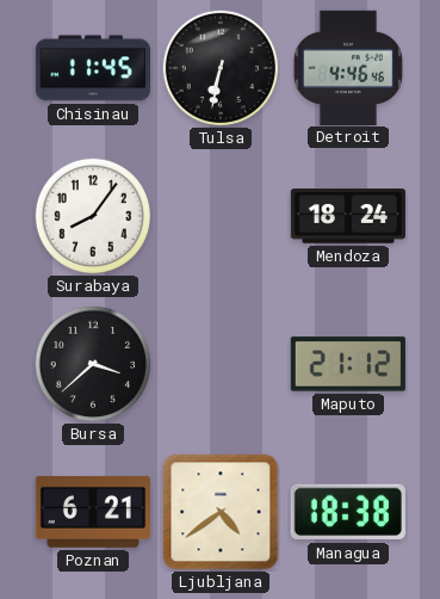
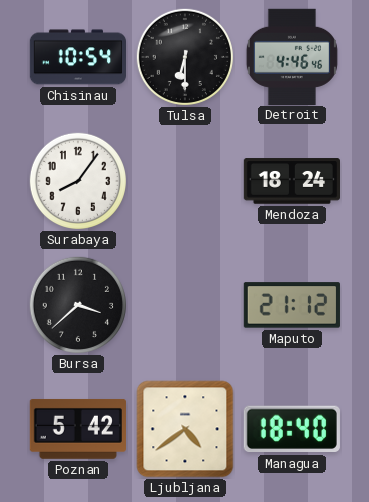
Chisinau: 11:45 -> 10:54 (77, 57)
Tulsa: 6:32 -> 6:30 (184, 56)
Poznan: 6:21 -> 5:42 (78, 429)
Managua: 18:38 -> 18:40 (292, 429)
